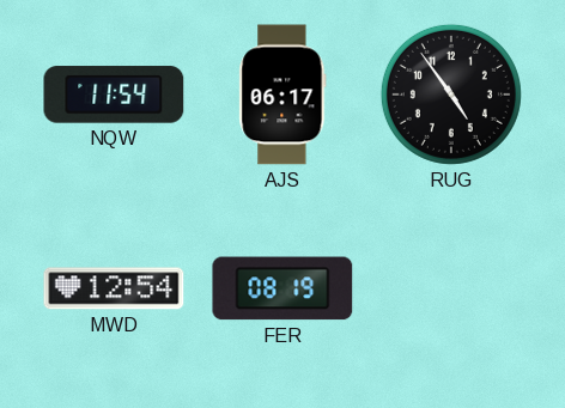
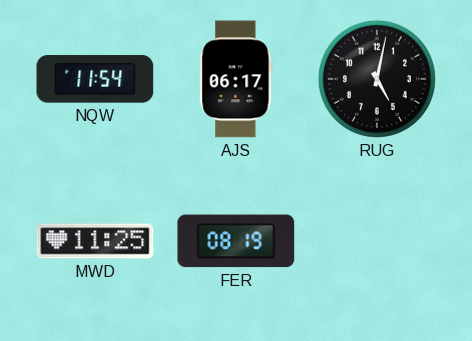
RUG: 4:54 -> 5:02 (377, 79)
MWD: 12:54 -> 11:25 (95, 241)
